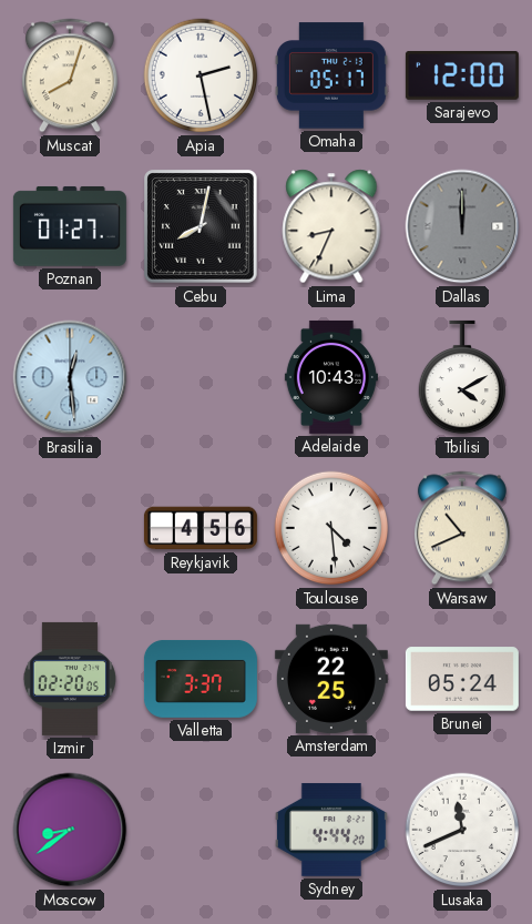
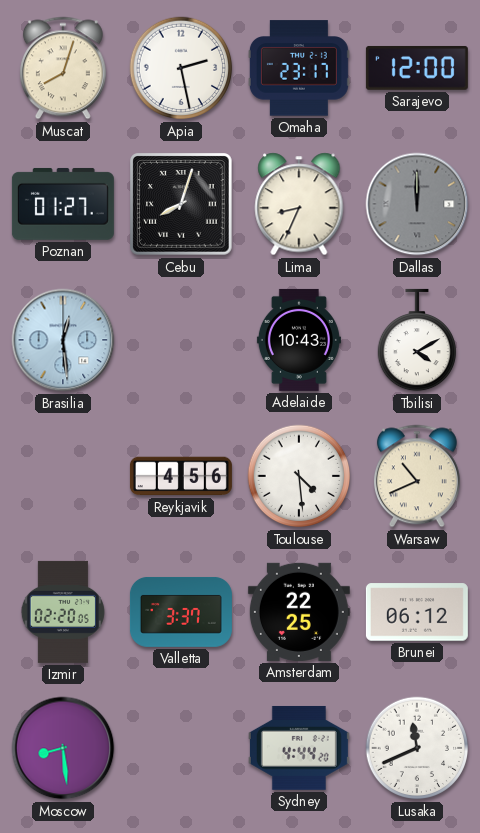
Omaha: 05:17 -> 23:17 (299, 68)
Cebu: 8:02 -> 8:03 (181, 204)
Brunei: 05:24 -> 06:12 (417, 612)
Moscow: 8:39 -> 8:29 (63, 748)
